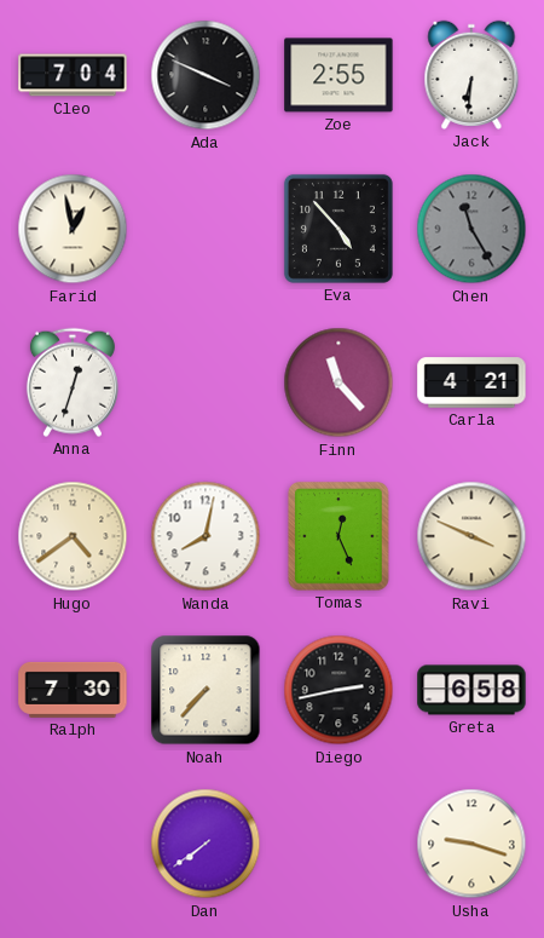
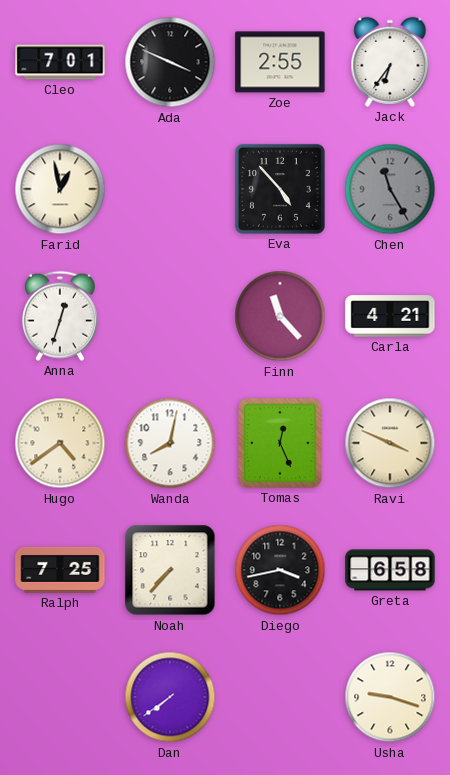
Cleo: 7:04 -> 7:01 (60, 62)
Jack: 6:31 -> 6:36 (390, 62)
Ralph: 7:30 -> 7:25 (60, 570)
Diego: 2:43 -> 3:43 (280, 570)
